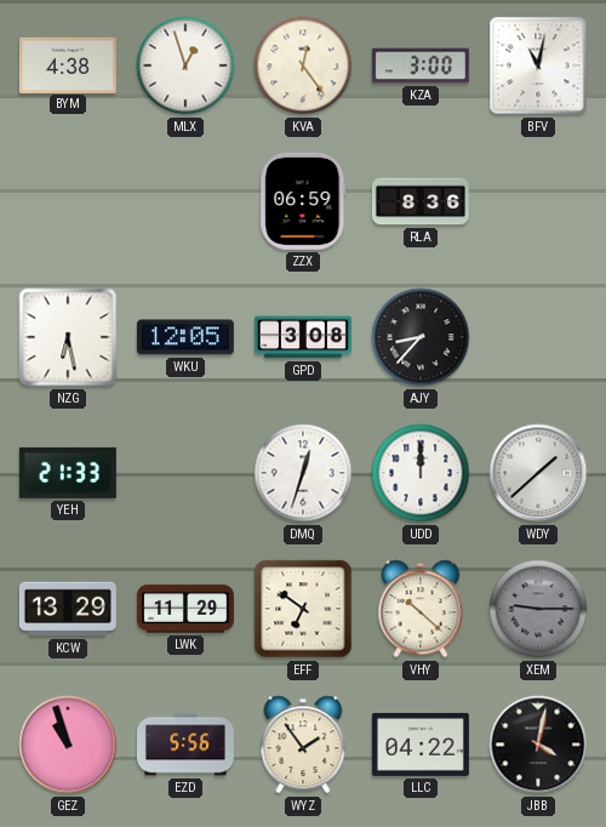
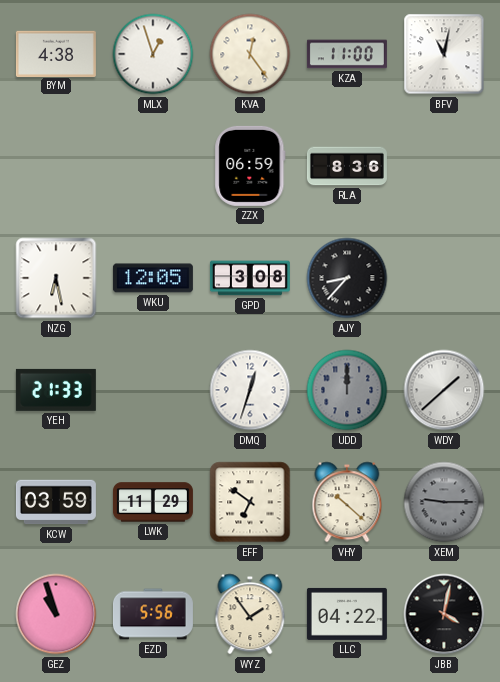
KZA: 3:00 -> 11:00 (347, 54)
UDD dial: white -> grey (347, 390)
KCW: 13:29 -> 03:59 (56, 502)
